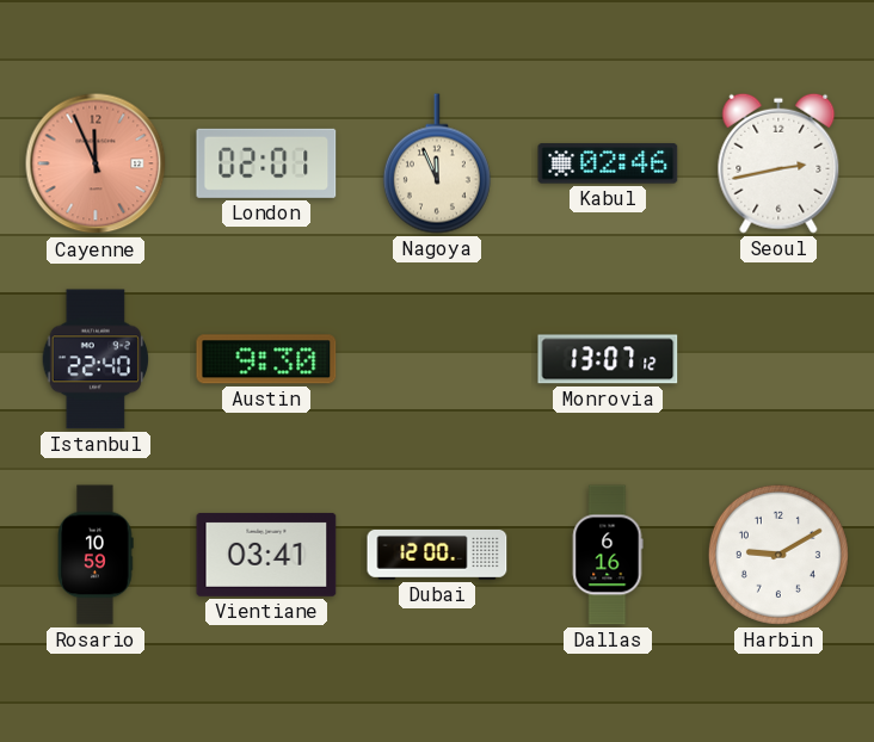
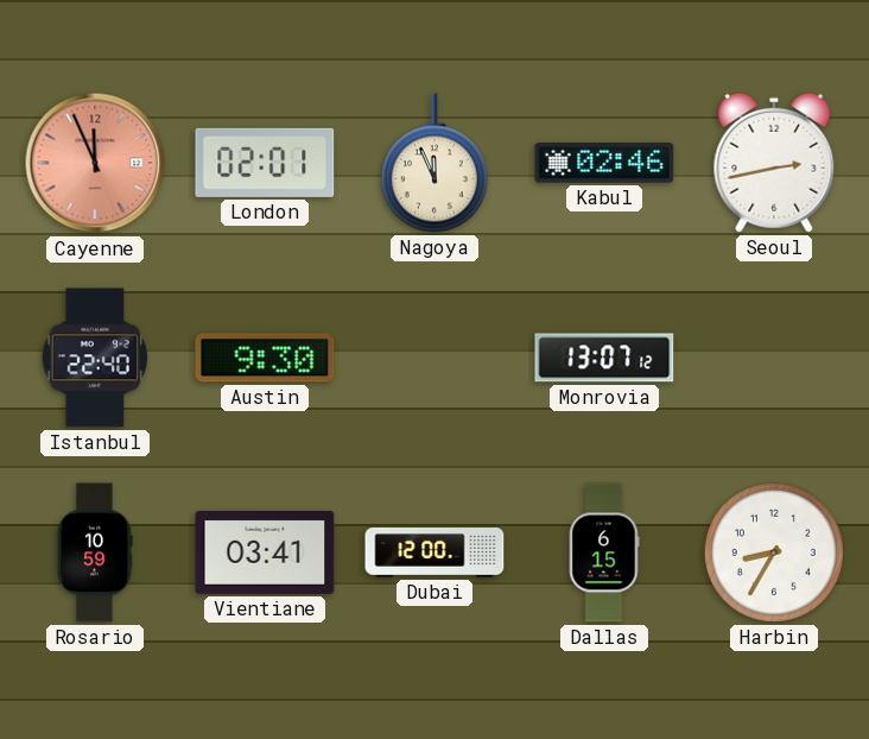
Dallas: 6:16 -> 6:15 (604, 552)
Harbin: 9:10 -> 8:35 (774, 552)
